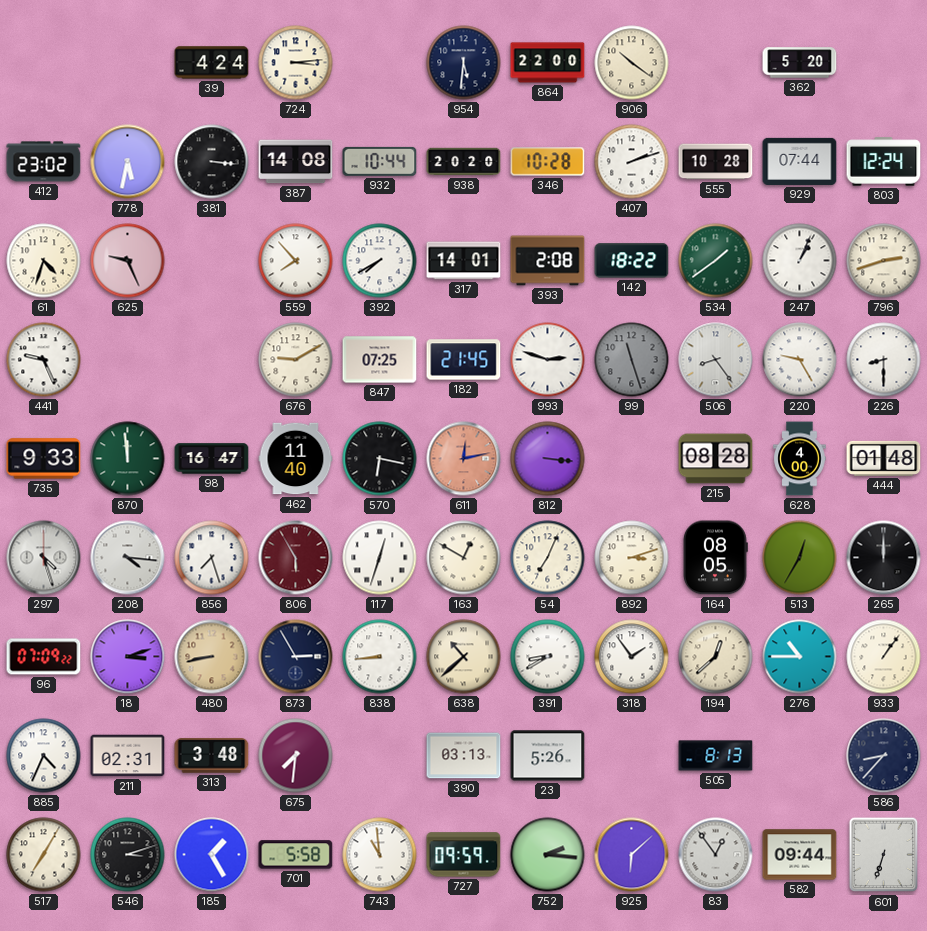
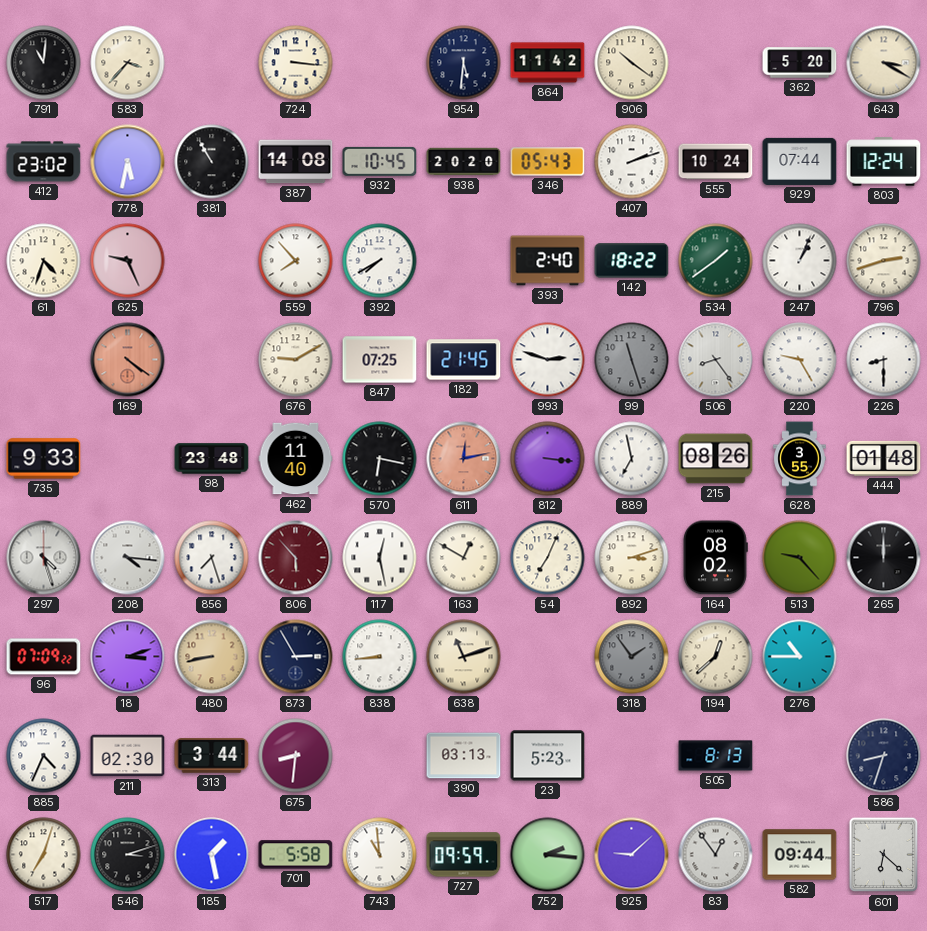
791: none -> 11:01 (44, 63)
583: none -> 3:37 (128, 63)
39: 4:24 -> none (212, 63)
724: 3:14 -> 3:16 (296, 63)
864: 22:00 -> 11:42 (548, 63)
643: none -> 3:20 (884, 63)
381: 3:16 -> 10:55 (212, 162)
932: 10:44 -> 10:45 (380, 161)
346: 10:28 -> 05:43 (548, 162)
555: 10:28 -> 10:24 (716, 162)
317: 14:01 -> none (464, 261)
393: 2:08 -> 2:40 (548, 261)
441: 9:26 -> none (44, 360)
169: none -> 4:21 (128, 360)
870: 11:59 -> none (128, 459)
98: 16:47 -> 23:48 (212, 459)
889: none -> 6:58 (632, 459)
215: 08:28 -> 08:26 (716, 459)
628: 4:00 -> 3:55 (800, 459)
806: 5:55 -> 5:53 (296, 558)
117: 12:33 -> 12:28 (380, 558)
164: 08:05 -> 08:02 (715, 558)
513: 12:35 -> 9:23 (800, 558)
638: 10:38 -> 11:12 (464, 657)
391: 8:40 -> none (548, 657)
318 dial: white -> grey (632, 657)
933: 1:06 -> none (884, 657)
211: 02:31 -> 02:30 (128, 756)
313: 3:48 -> 3:44 (212, 756)
675: 7:31 -> 8:31 (296, 756)
23: 5:26 -> 5:23 (548, 756)
586: 8:37 -> 8:33 (884, 756)
517: 7:05 -> 7:03 (44, 855)
185: 1:25 -> 1:28 (212, 855)
925: 6:08 -> 9:08 (632, 855)
601: 6:33 -> 6:22 (884, 855)
